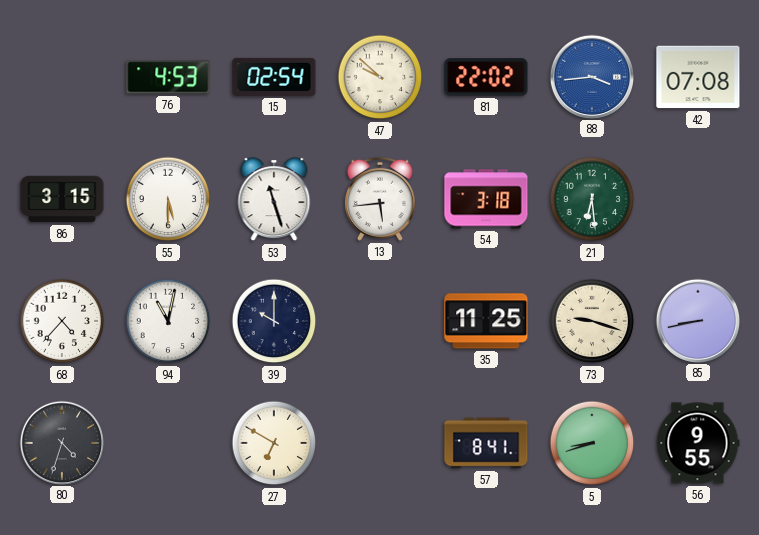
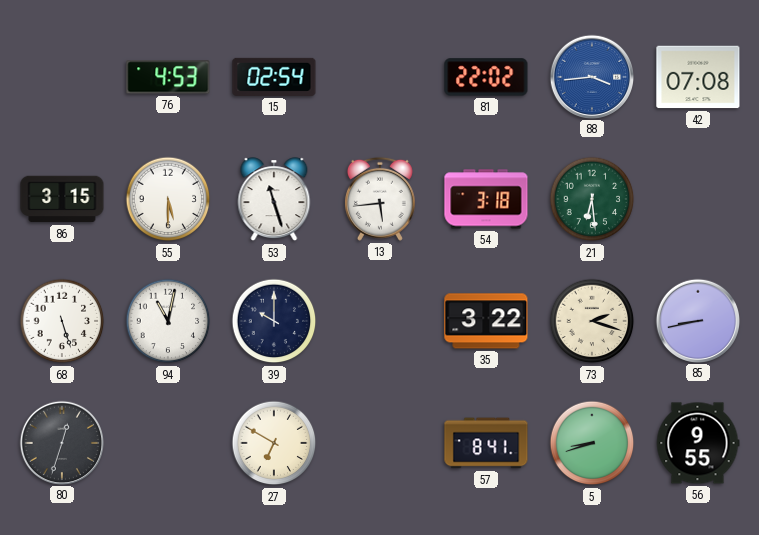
47: 9:52 -> none (380, 77)
68: 4:37 -> 5:27 (62, 321)
35: 11:25 -> 3:22 (486, 321)
73: 9:18 -> 2:18 (592, 321)
80: 4:33 -> 12:33 (61, 442)
